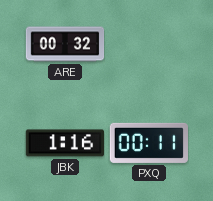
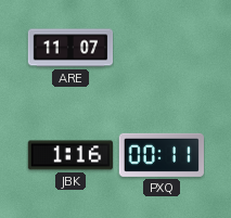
ARE: 00:32 -> 11:07 (70, 48)
